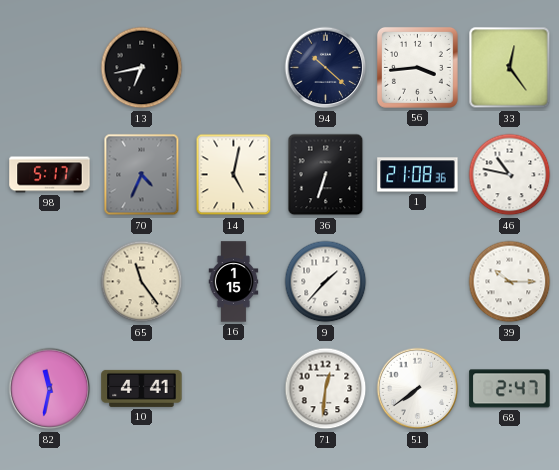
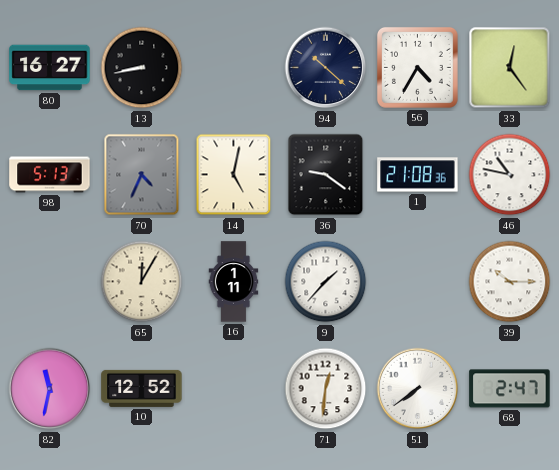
80: none -> 16:27 (50, 68)
13: 6:43 -> 8:43 (142, 68)
56: 3:44 -> 4:35 (417, 67)
98: 5:17 -> 5:13 (50, 175)
36: 6:33 -> 9:21 (326, 175)
65: 11:24 -> 12:05 (142, 282)
16: 1:15 -> 1:11 (234, 282)
10: 4:41 -> 12:52 (142, 388)
